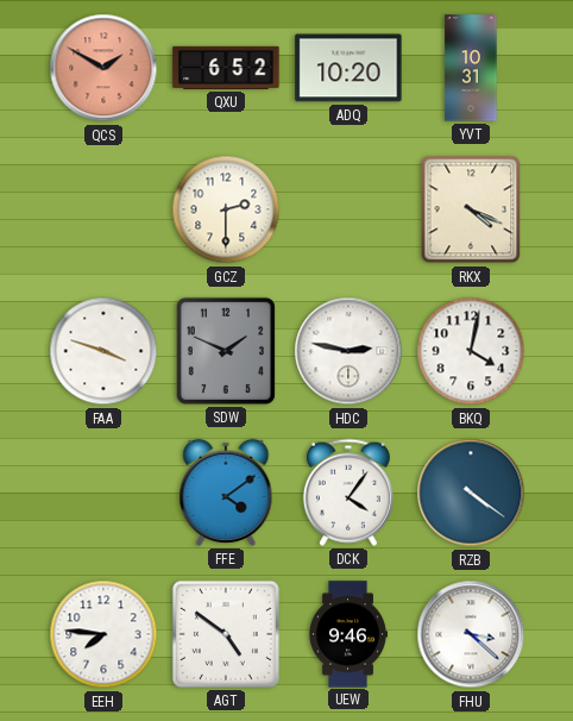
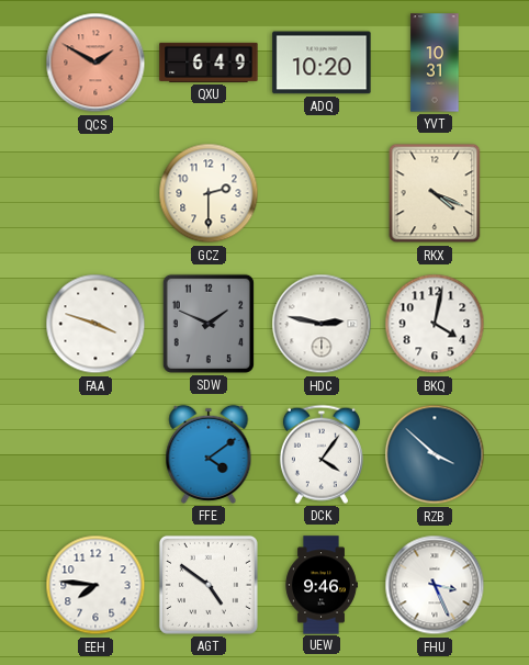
QXU: 6:52 -> 6:49 (209, 63)
RZB: 4:21 -> 3:52 (435, 454)
FHU: 3:22 -> 3:26 (435, 585)
